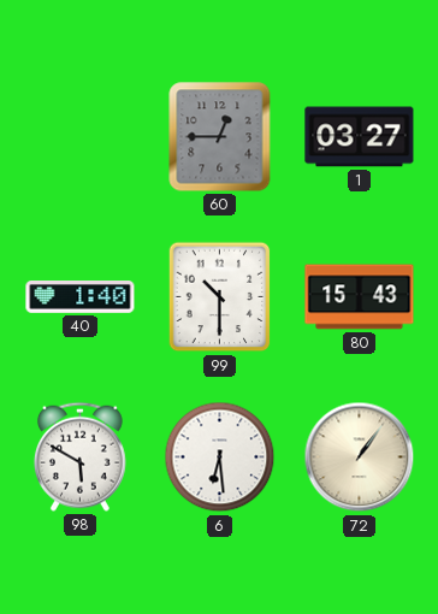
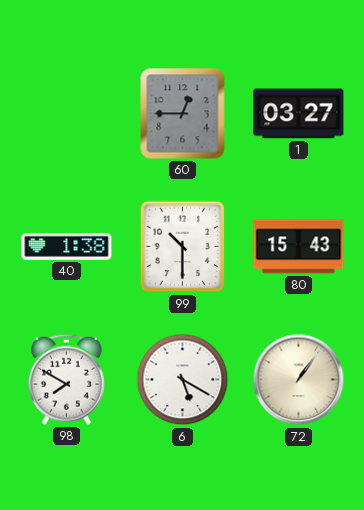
40: 1:40 -> 1:38 (67, 247)
98: 5:50 -> 7:50 (66, 379)
6: 6:29 -> 5:20 (183, 380)
